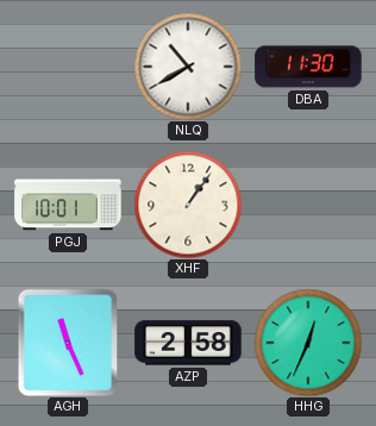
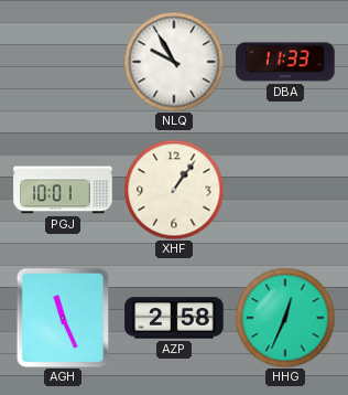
NLQ: 10:40 -> 9:55 (174, 62)
DBA: 11:30 -> 11:33 (285, 62)
